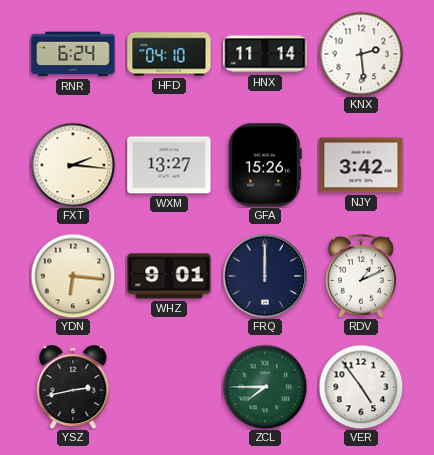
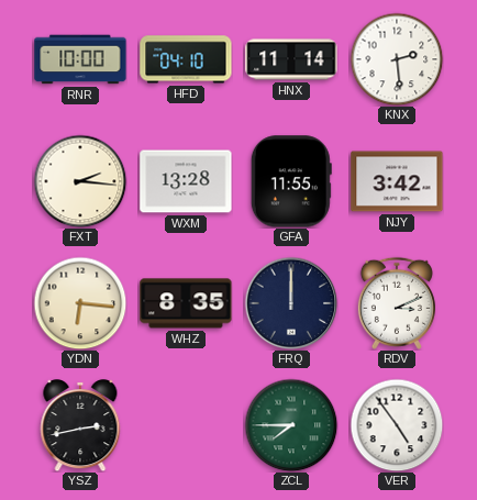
RNR: 6:24 -> 10:00 (80, 59)
WXM: 13:27 -> 13:28 (186, 181)
GFA: 15:26 -> 11:55 (291, 181)
WHZ: 9:01 -> 8:35 (186, 303)
RDV: 1:11 -> 3:11 (397, 303)
